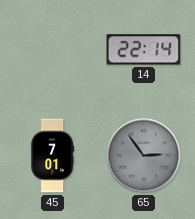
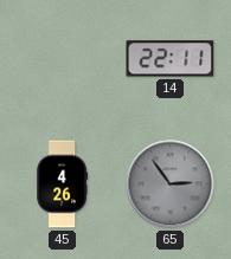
14: 22:14 -> 22:11 (171, 59)
45: 7:01 -> 4:26 (62, 184)
